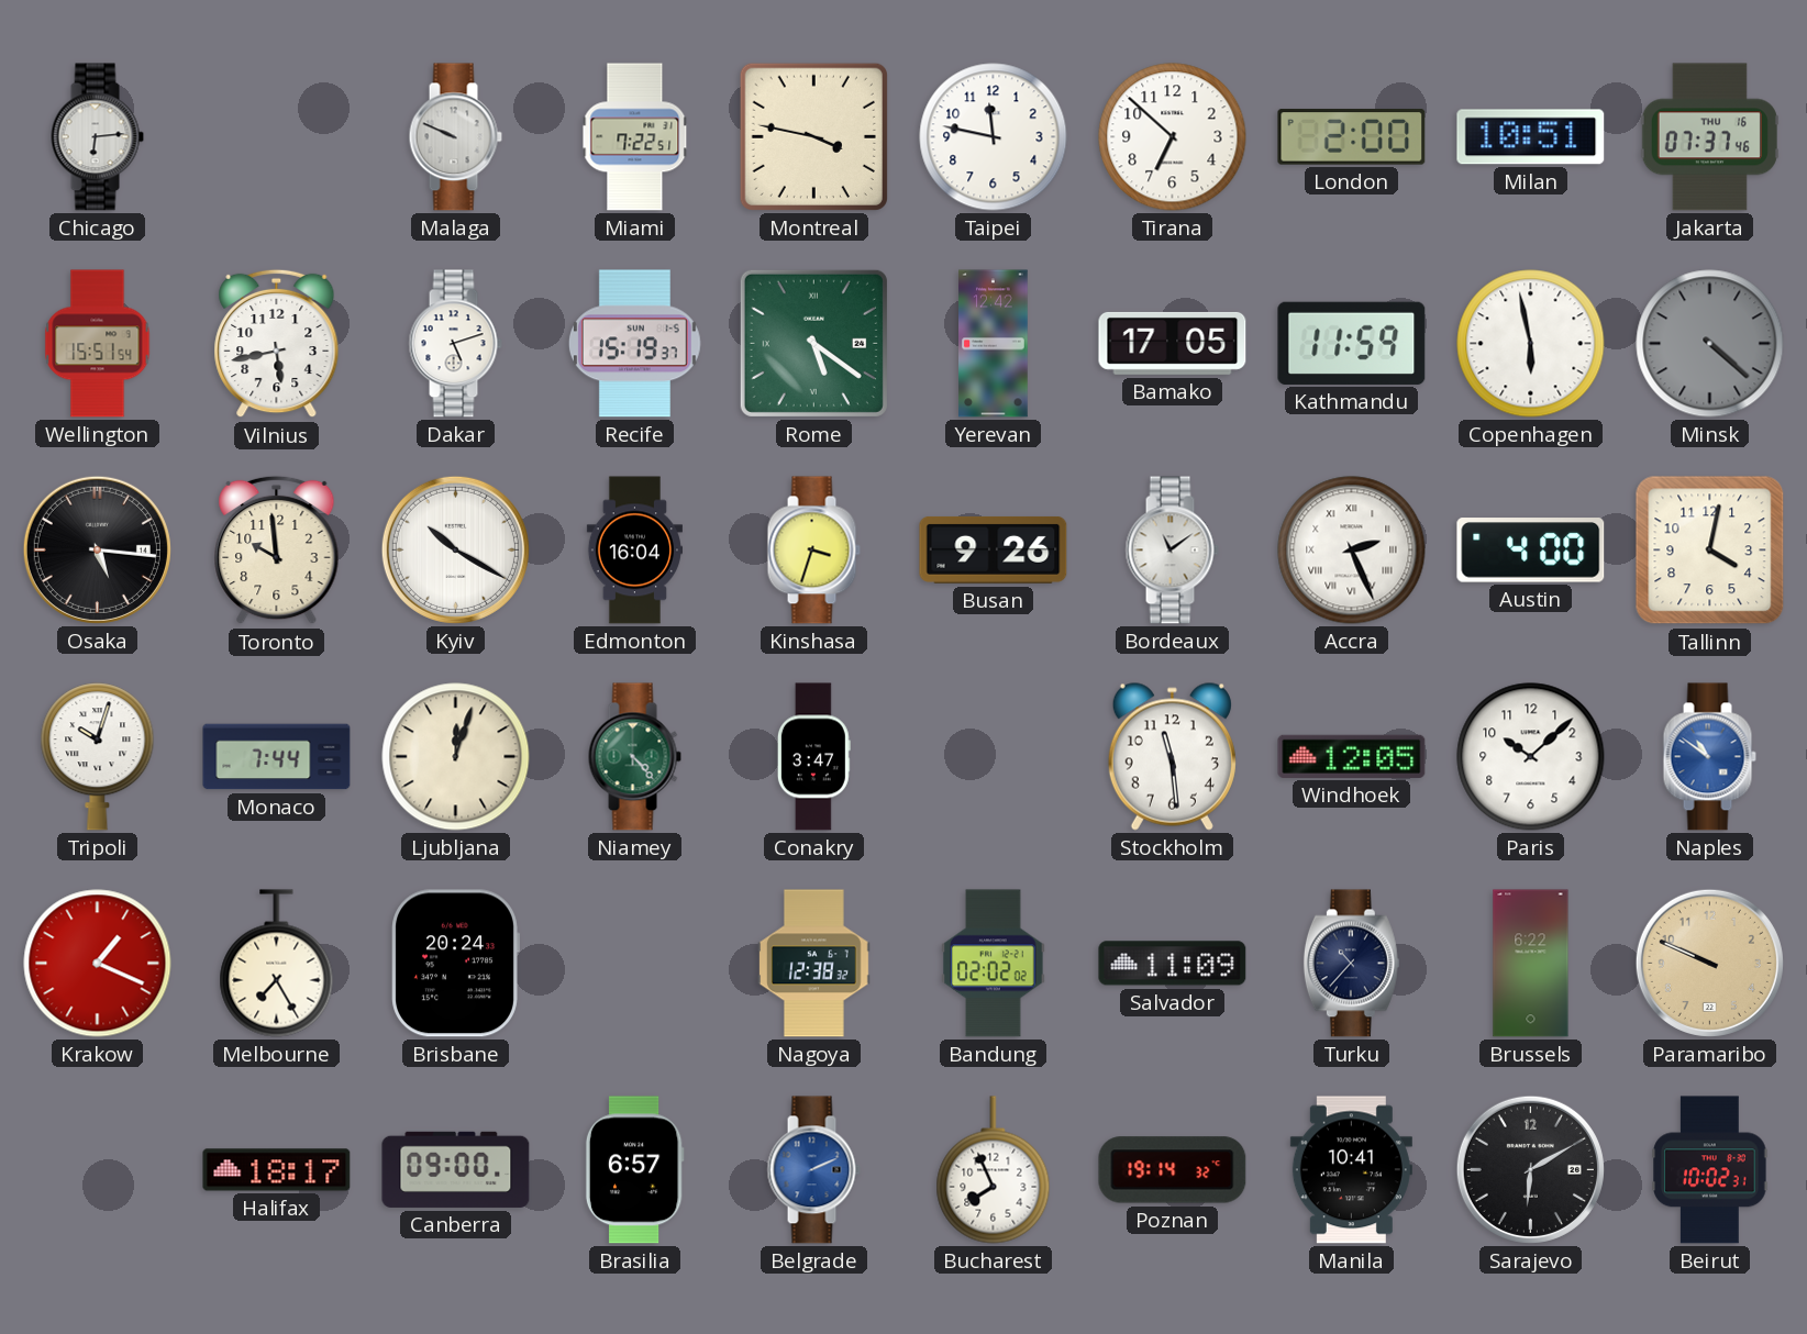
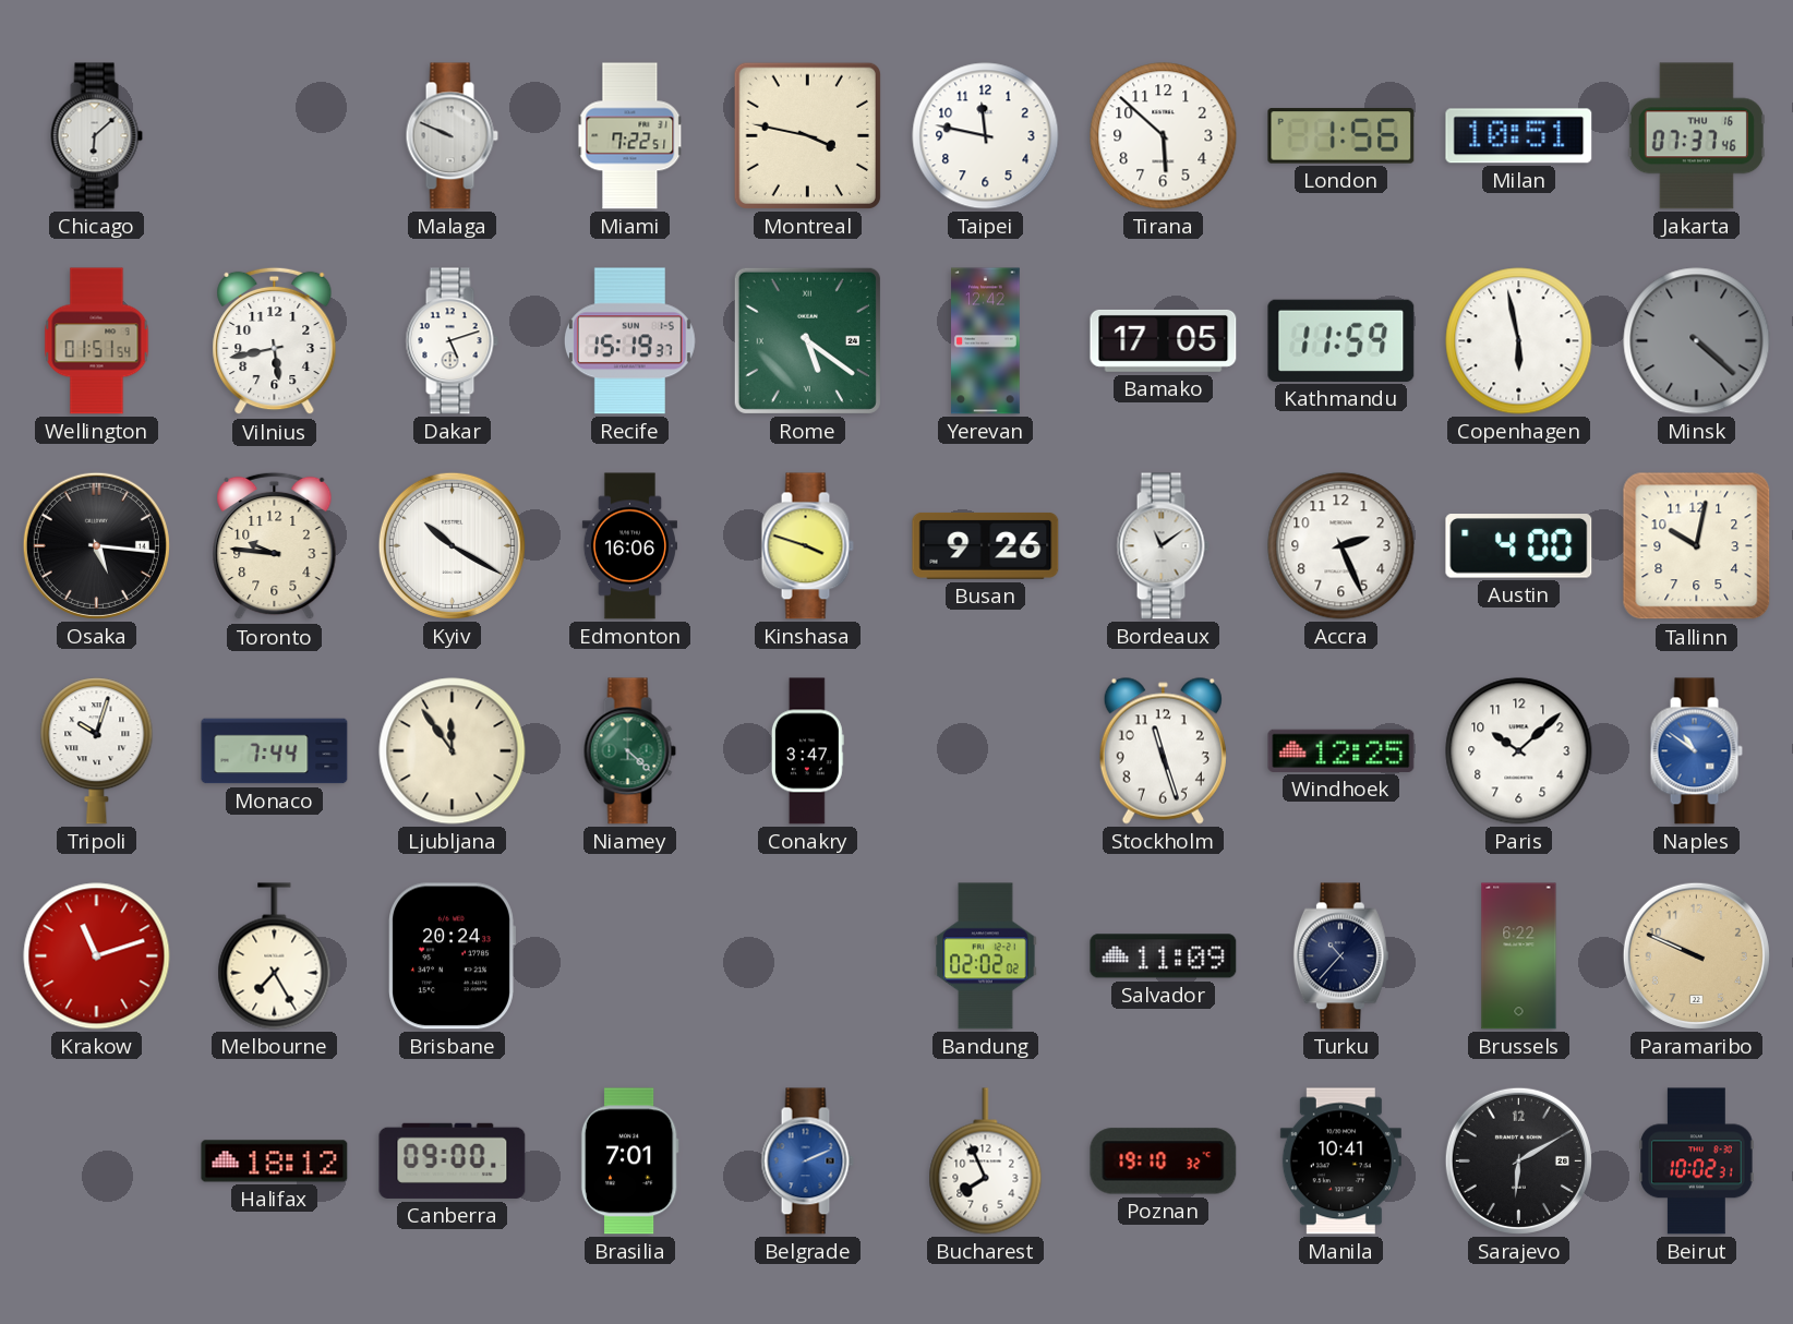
Chicago: 6:14 -> 6:08 (96, 136)
Tirana: 6:52 -> 5:52 (1164, 136)
London: 2:00 -> 1:56 (1341, 136)
Wellington: 15:51 -> 01:51 (97, 341)
Toronto: 9:59 -> 9:46 (275, 546)
Edmonton: 16:04 -> 16:06 (629, 546)
Kinshasa: 3:33 -> 3:48 (807, 546)
Accra numerals: Roman -> Arabic (1341, 546)
Tallinn: 4:02 -> 10:02 (1697, 546)
Ljubljana: 12:03 -> 11:54 (453, 751)
Niamey: 4:23 -> 4:22 (629, 751)
Stockholm: 11:29 -> 11:27 (1163, 750)
Windhoek: 12:05 -> 12:25 (1341, 750)
Krakow: 1:19 -> 11:12 (97, 956)
Nagoya: 12:38 -> none (814, 964)
Halifax: 18:17 -> 18:12 (275, 1161)
Brasilia: 6:57 -> 7:01 (629, 1161)
Poznan: 19:14 -> 19:10 (1164, 1161)
